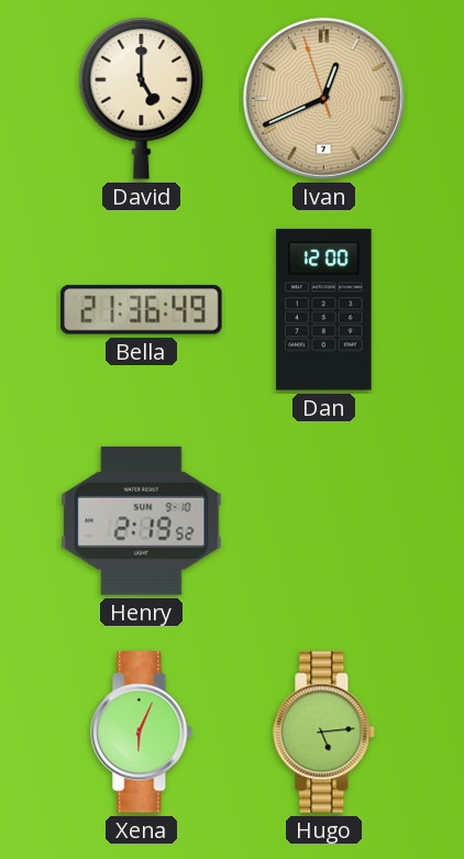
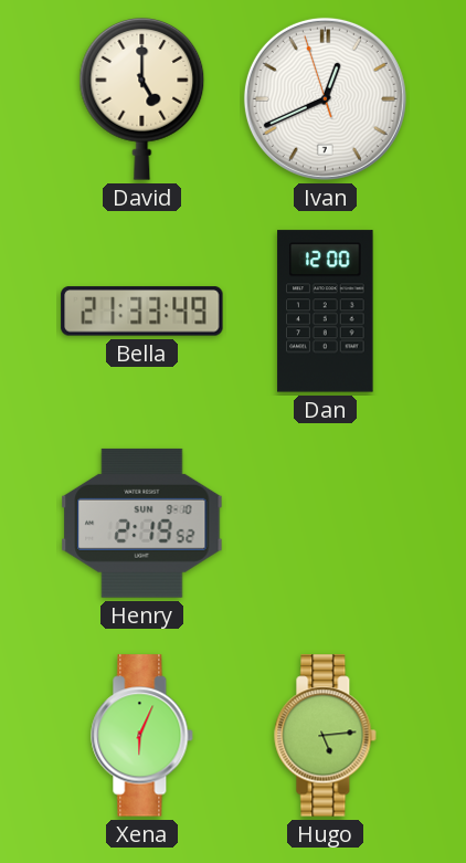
Ivan dial: champagne -> white (325, 98)
Bella: 21:36 -> 21:33 (142, 312)
